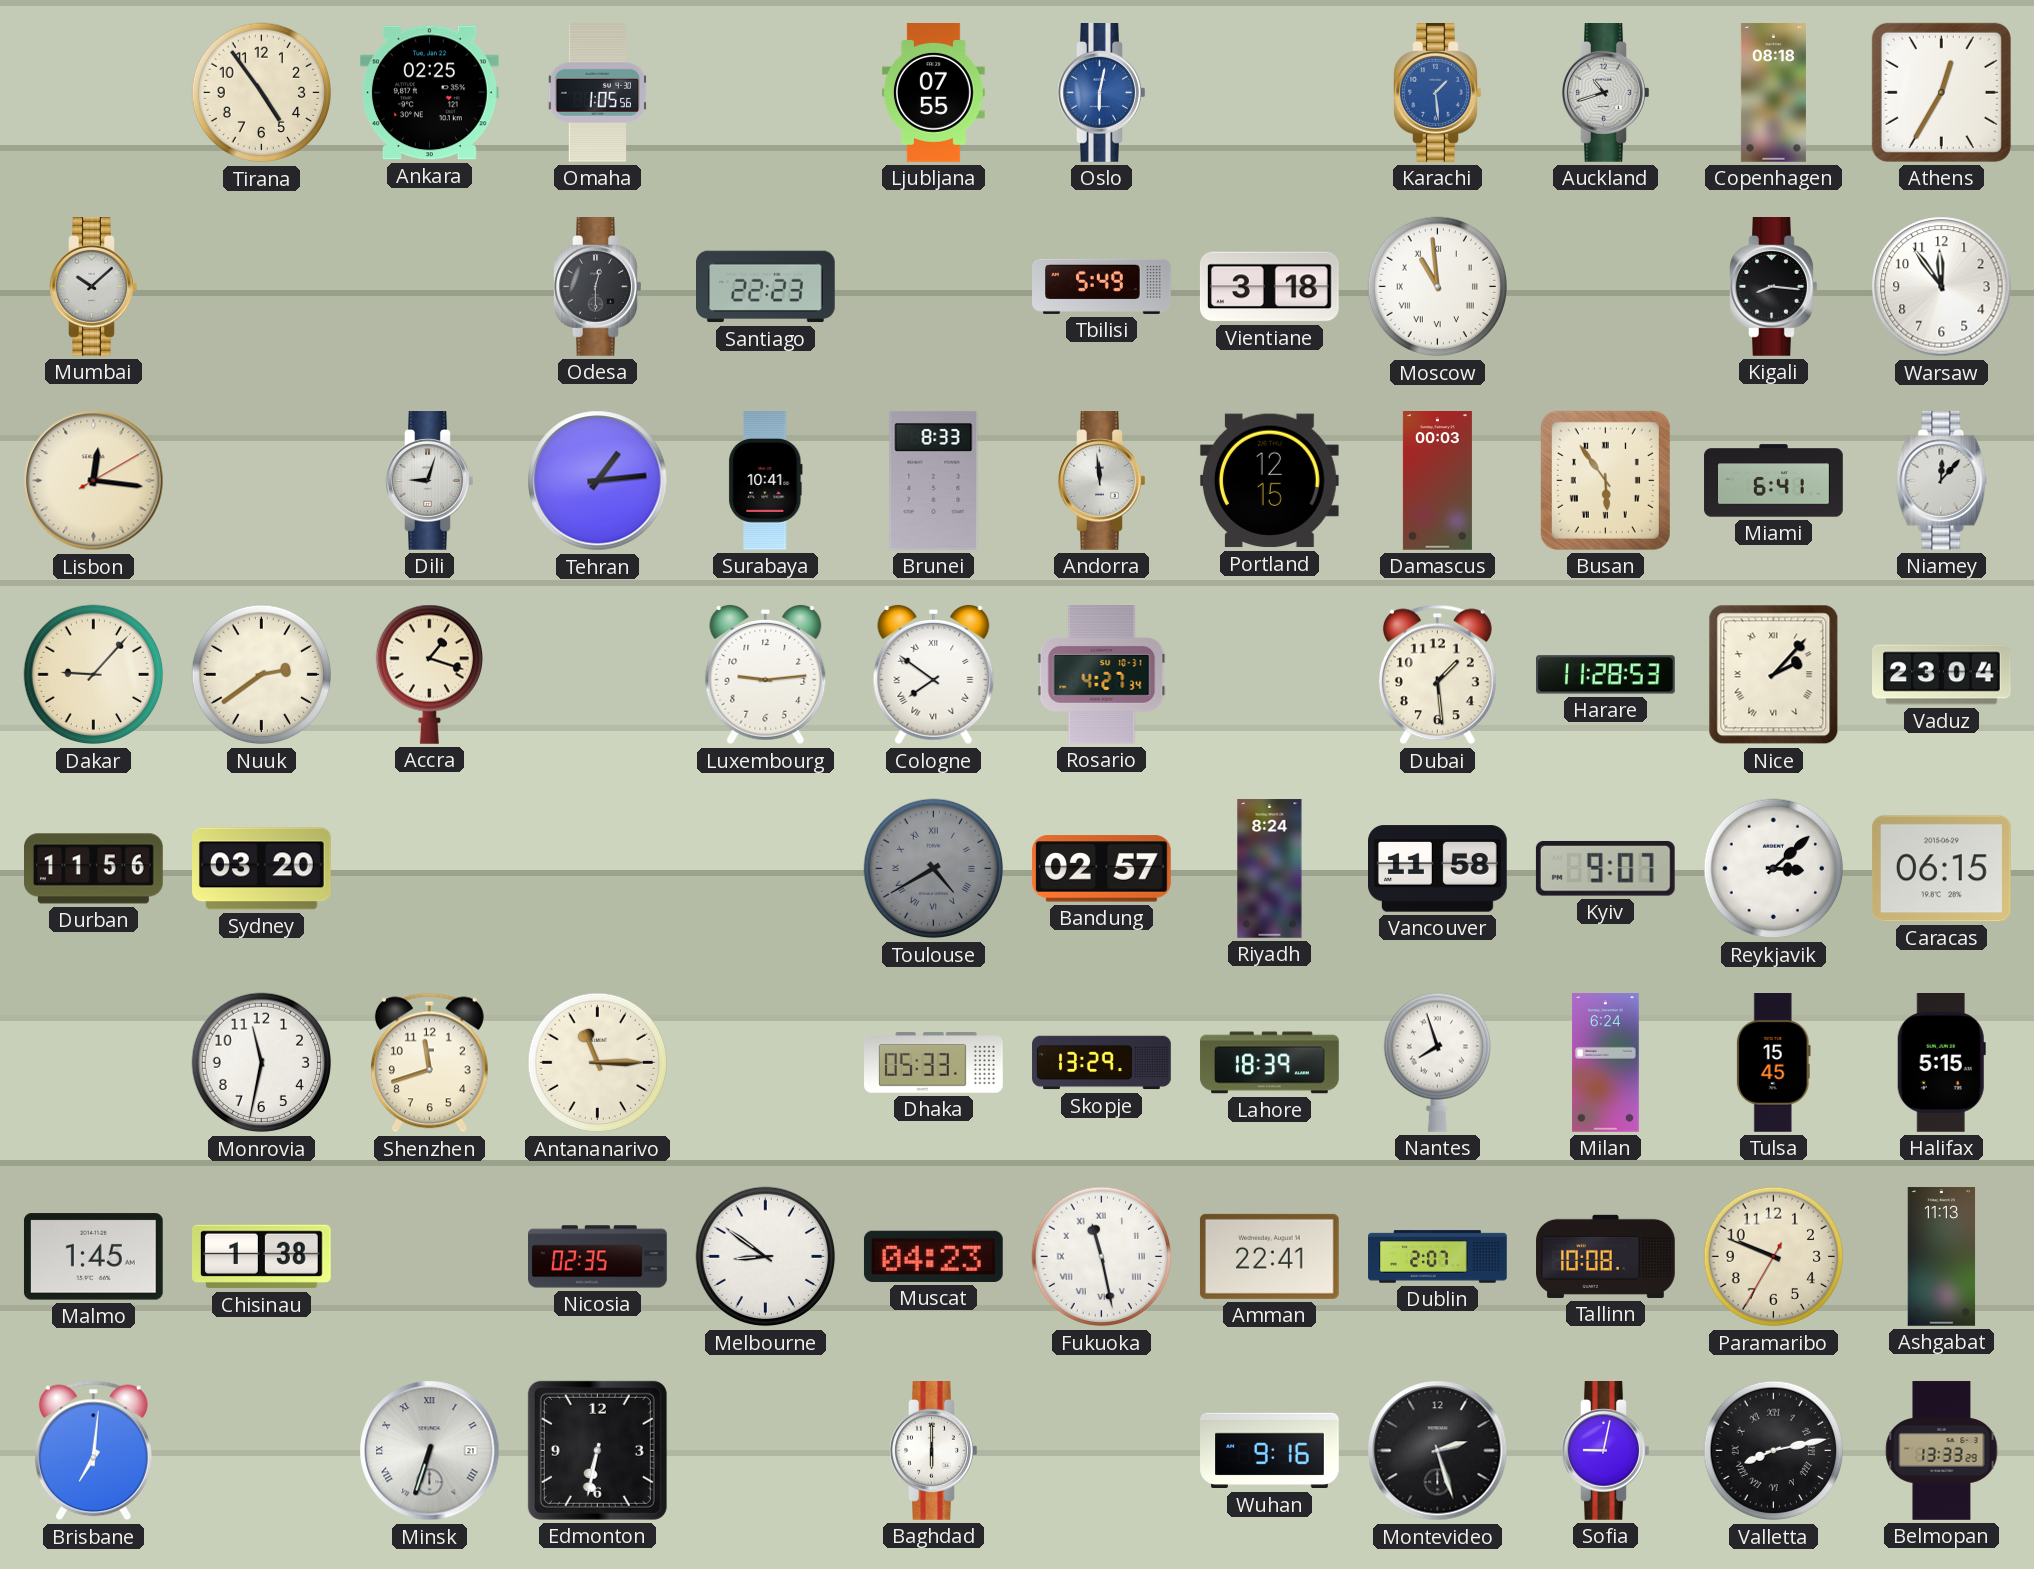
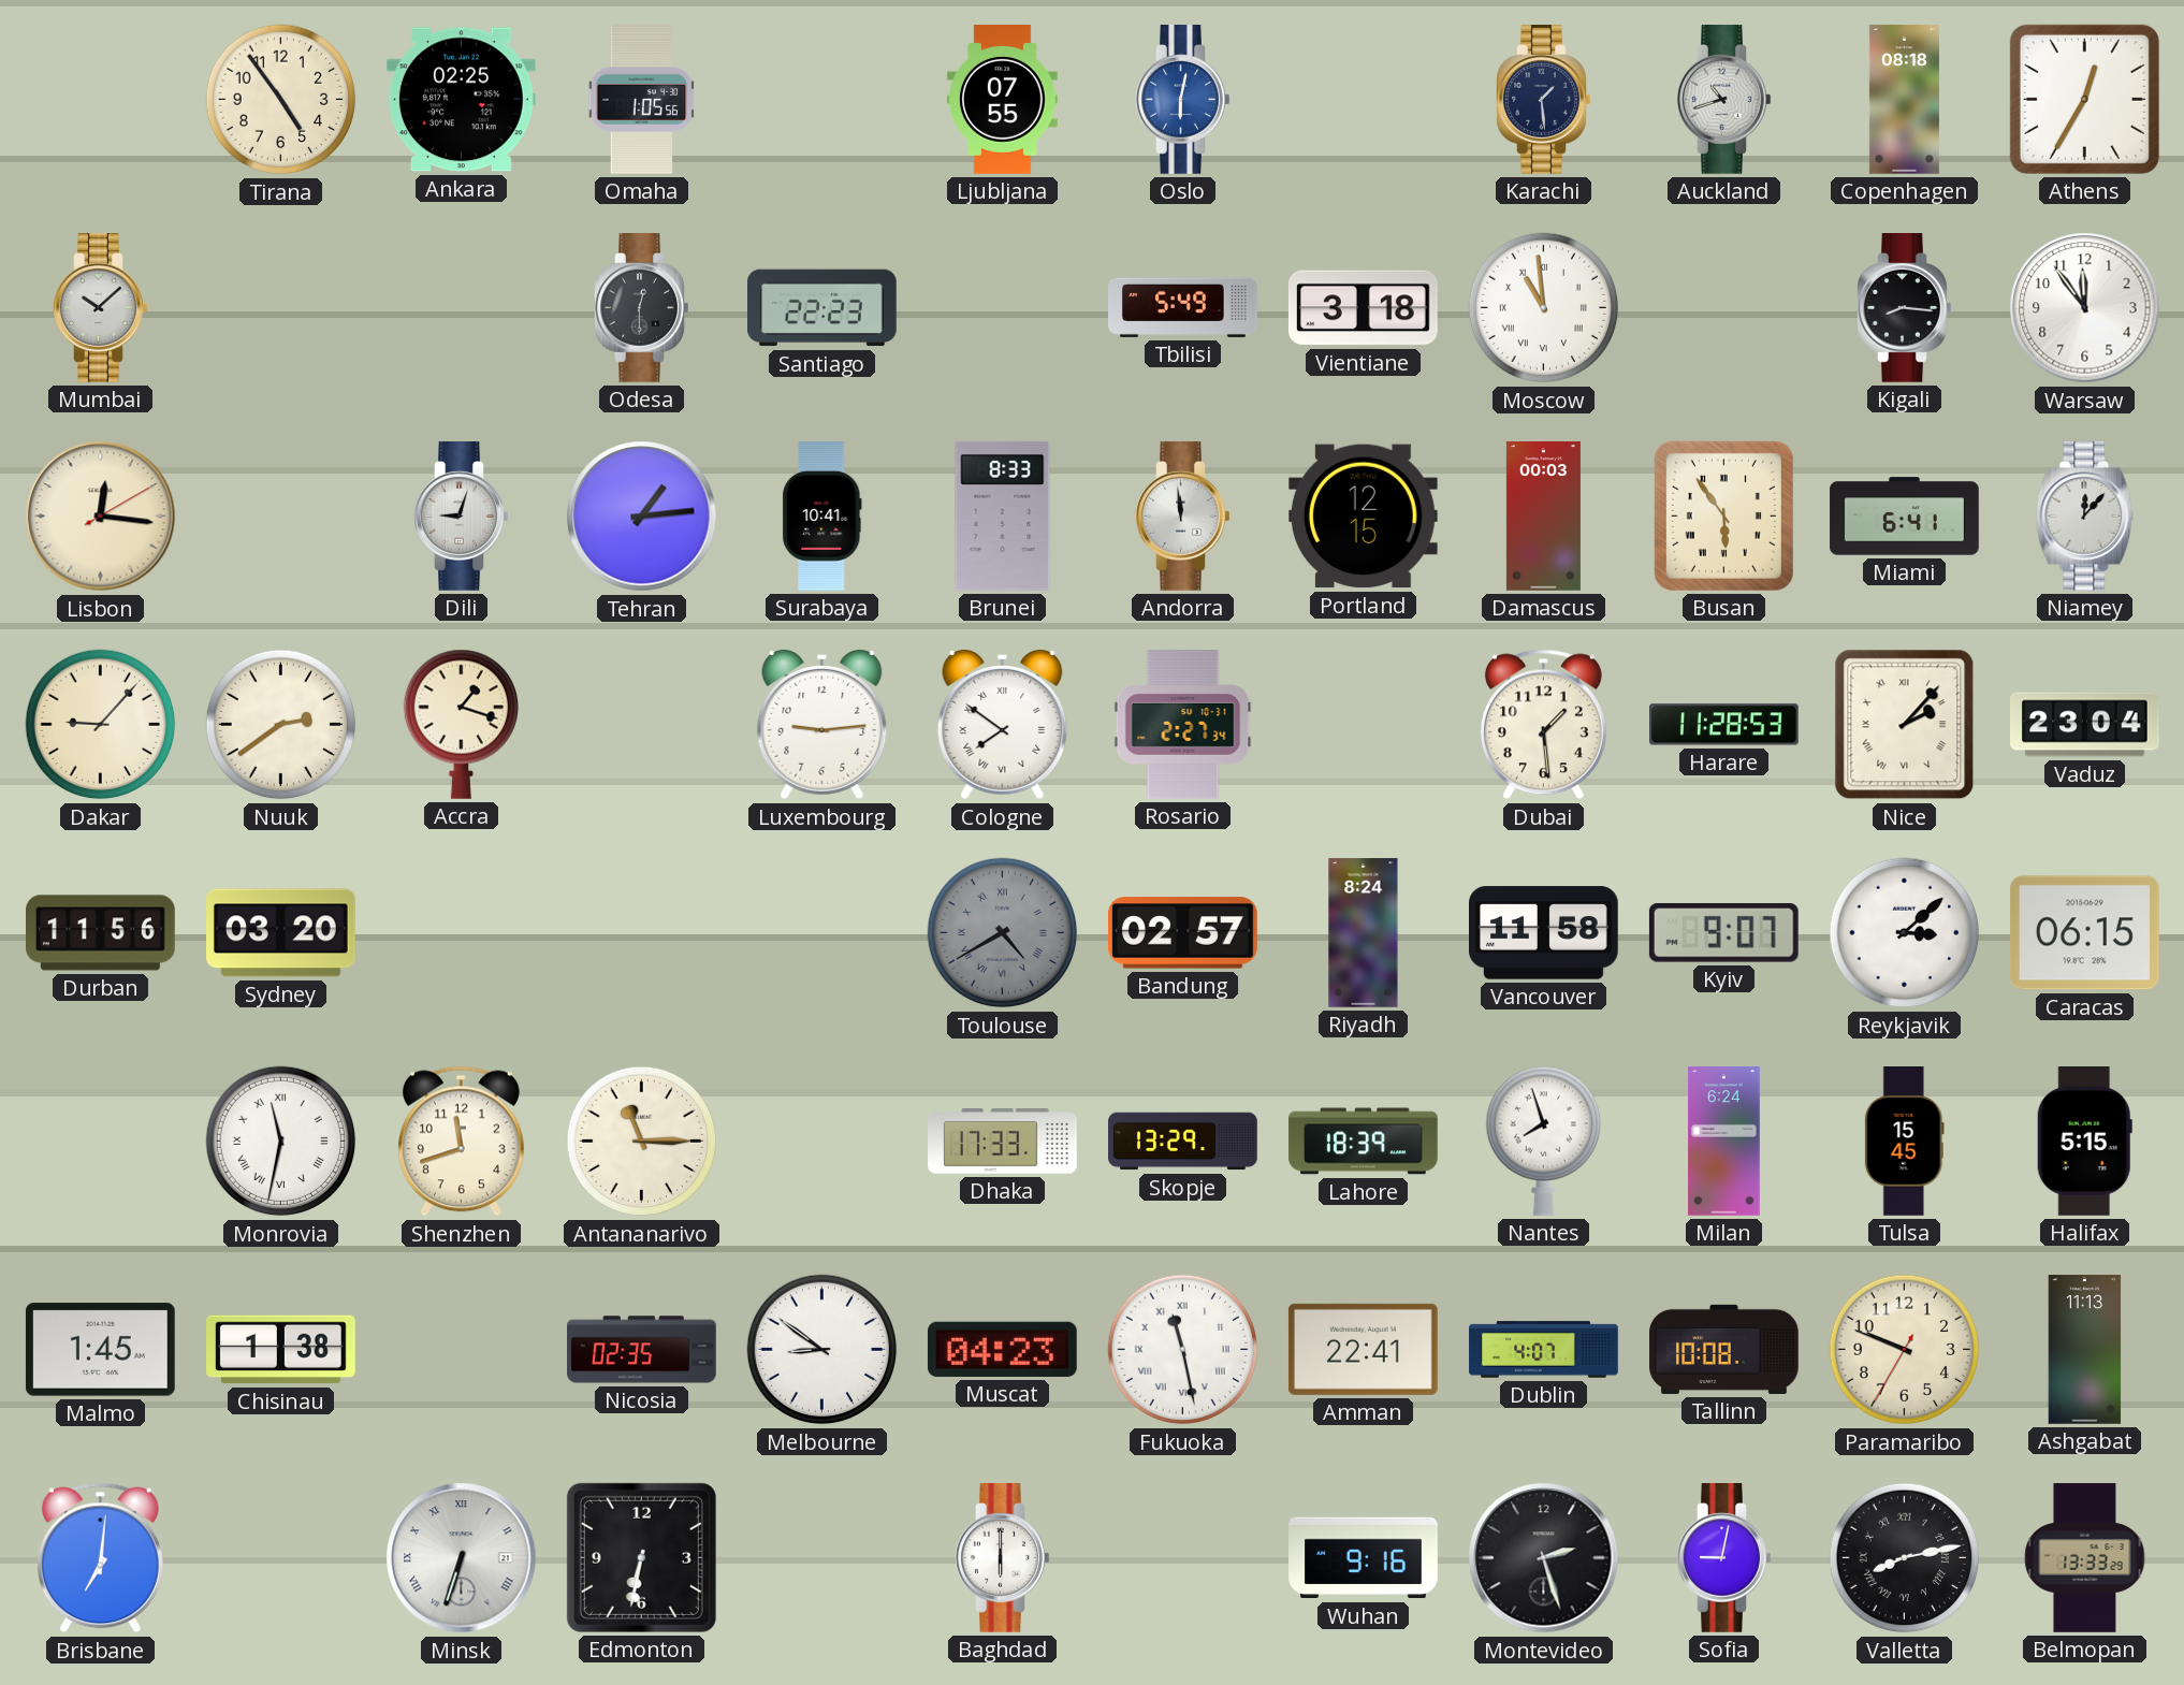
Karachi dial: blue -> navy (1544, 100)
Rosario: 4:27 -> 2:27 (1183, 725)
Monrovia numerals: Arabic -> Roman (281, 1142)
Dhaka: 05:33 -> 17:33 (1003, 1142)
Dublin: 2:07 -> 4:07 (1544, 1350)
